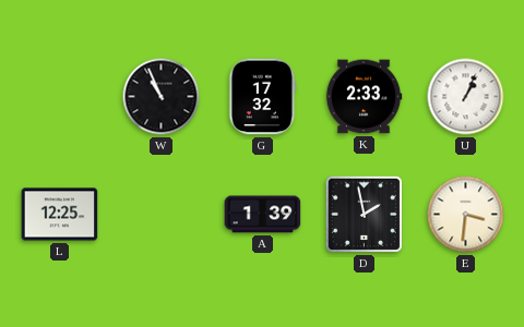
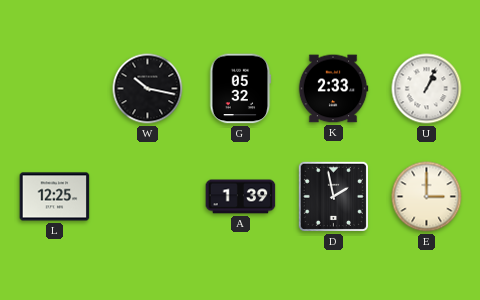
W: 10:56 -> 10:17 (148, 89)
G: 17:32 -> 05:32 (241, 89)
E: 3:31 -> 3:00 (427, 197)
